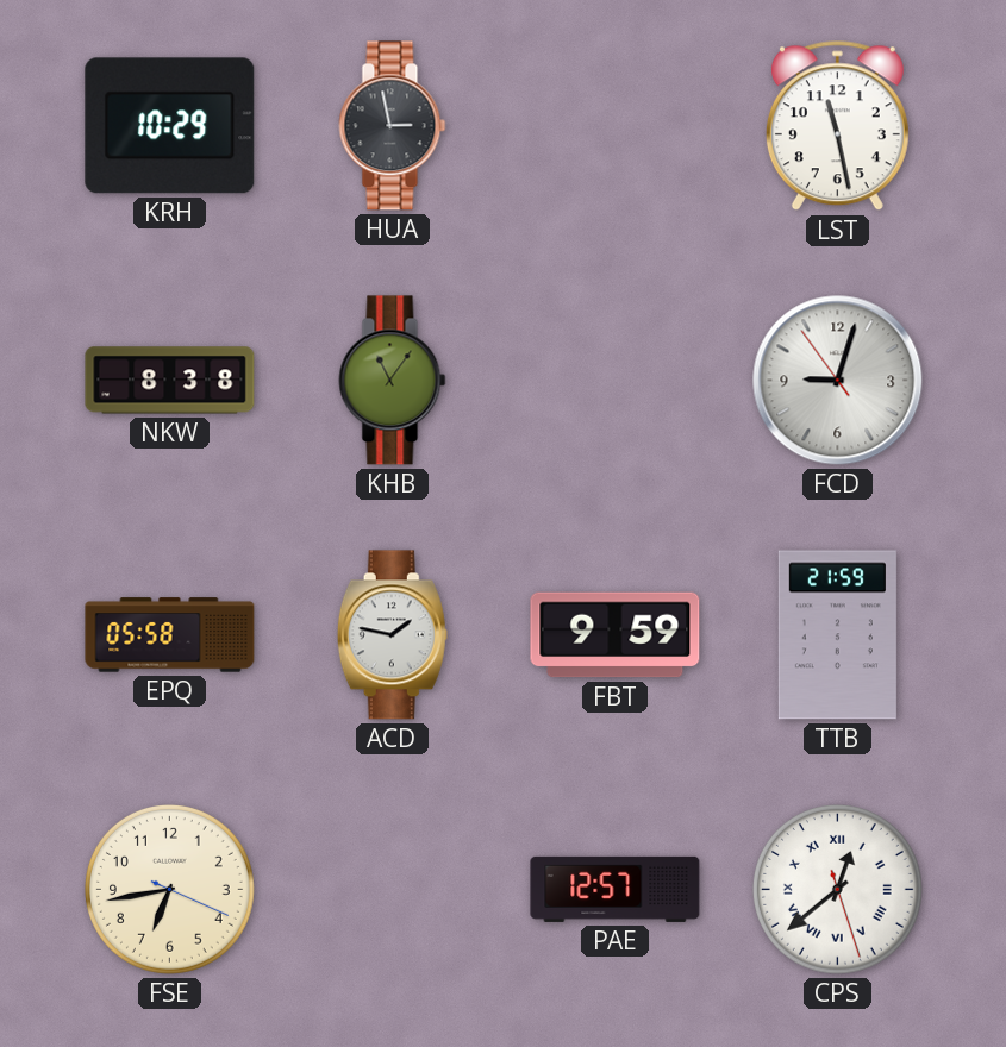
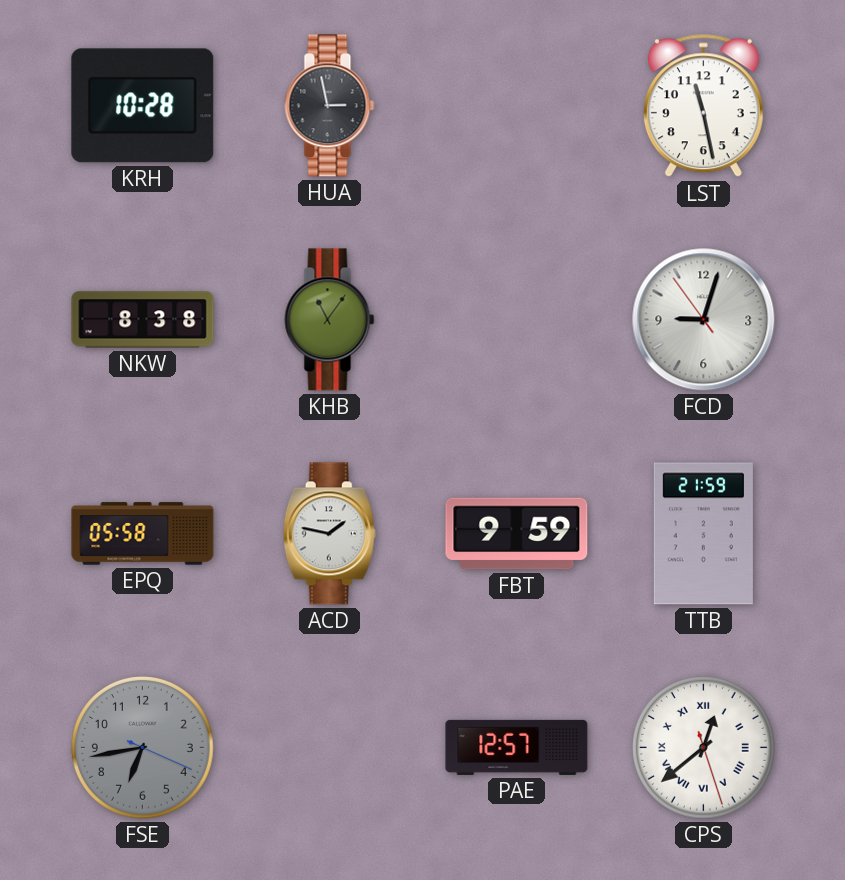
KRH: 10:29 -> 10:28 (143, 106)
FSE dial: cream -> grey (142, 747)
